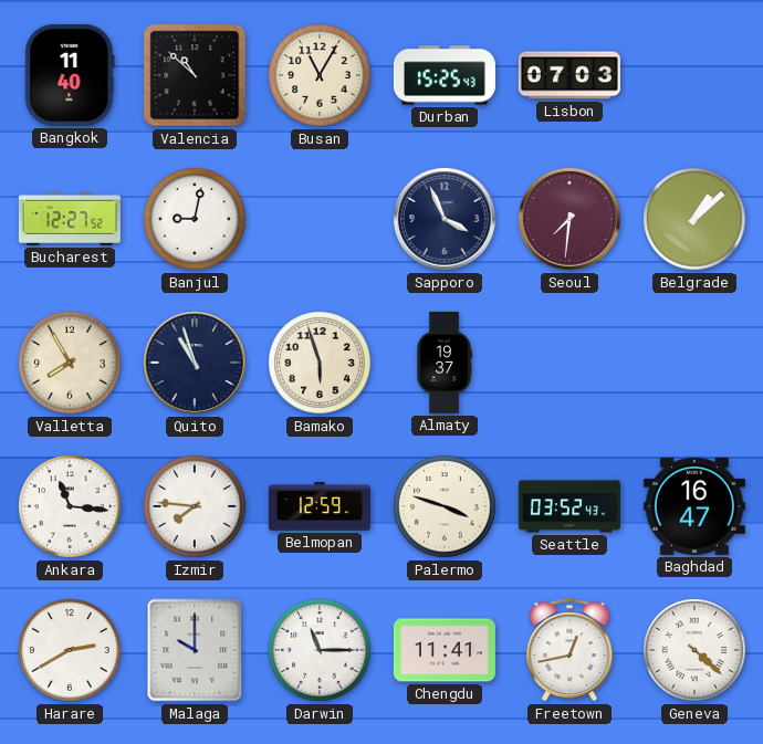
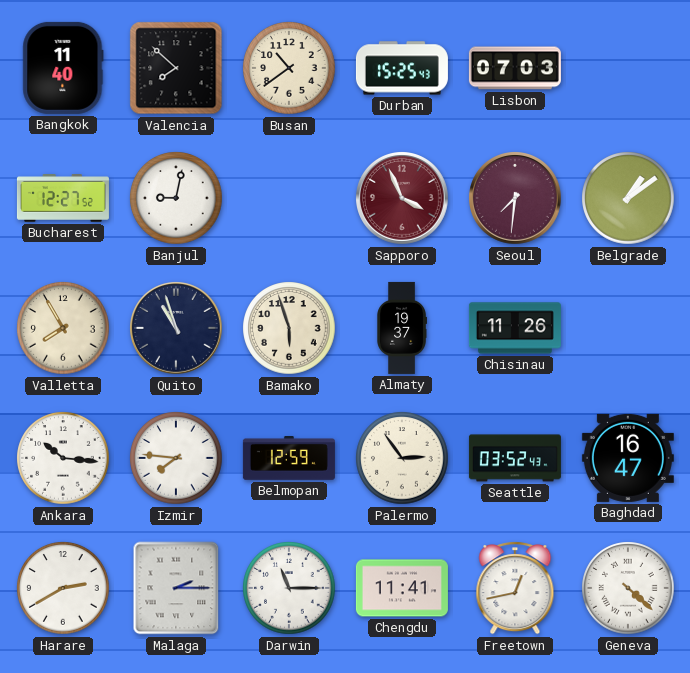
Valencia: 10:52 -> 7:52 (176, 68)
Busan: 11:05 -> 10:39 (289, 68)
Sapporo dial: navy -> burgundy (403, 199)
Belgrade: 1:08 -> 1:09 (628, 198)
Chisinau: none -> 11:26 (515, 328)
Ankara: 11:16 -> 10:16 (63, 458)
Palermo: 3:48 -> 2:54 (402, 458)
Malaga: 10:00 -> 2:15 (176, 588)
